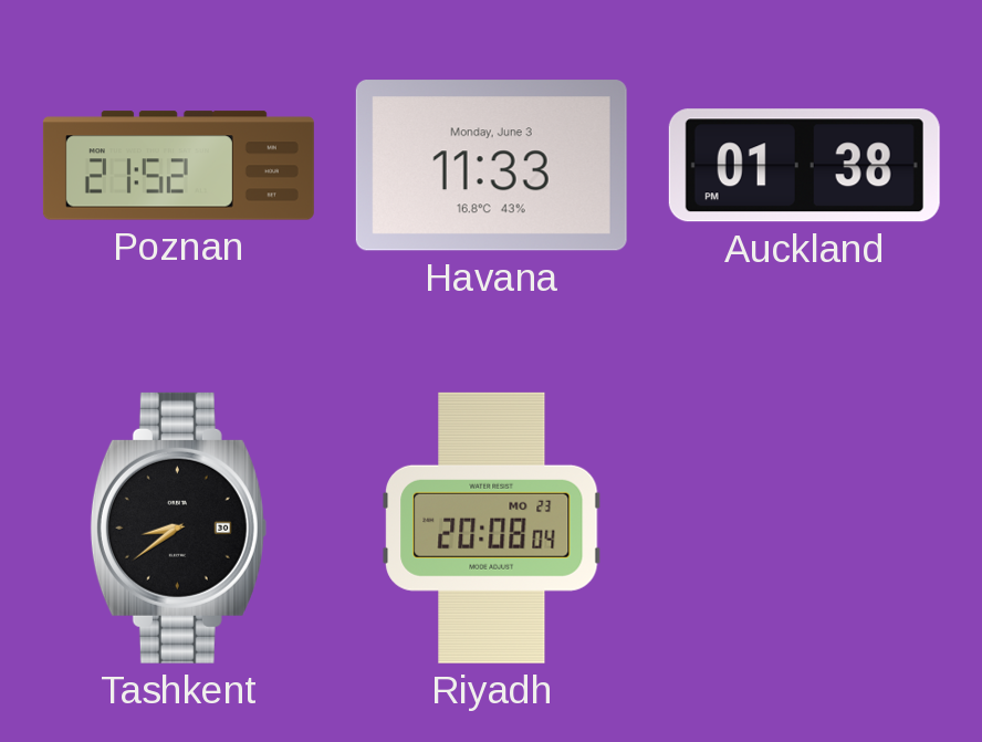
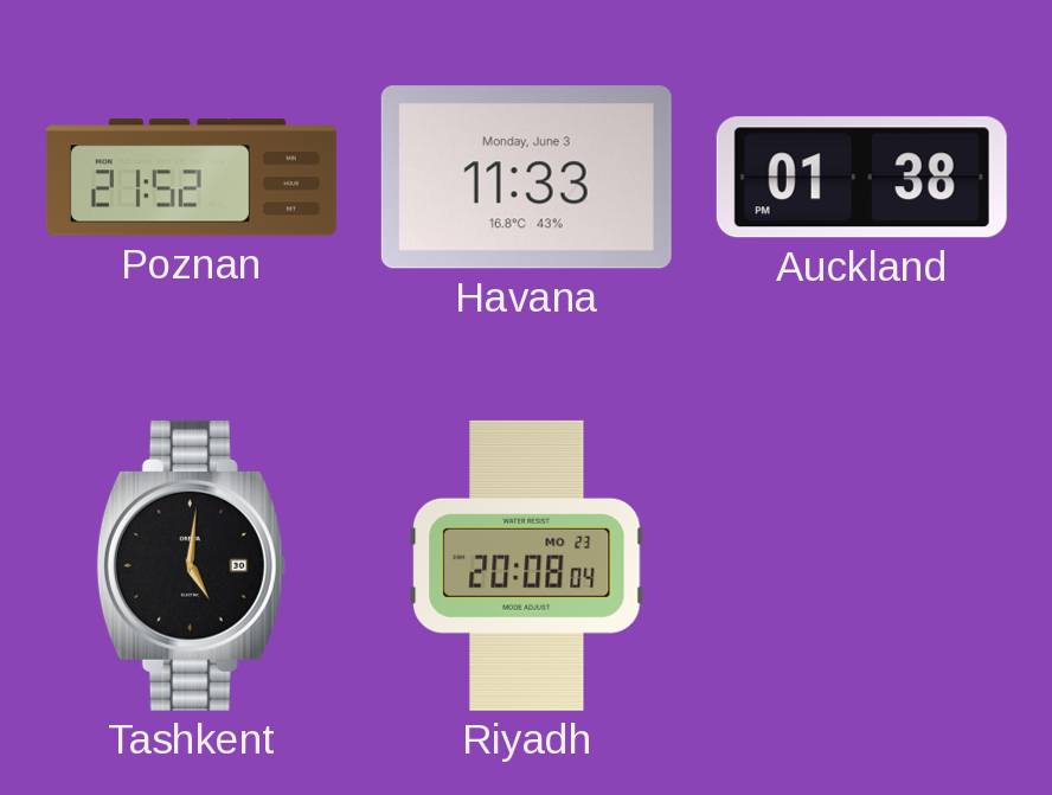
Tashkent: 8:39 -> 5:01 (191, 565)
